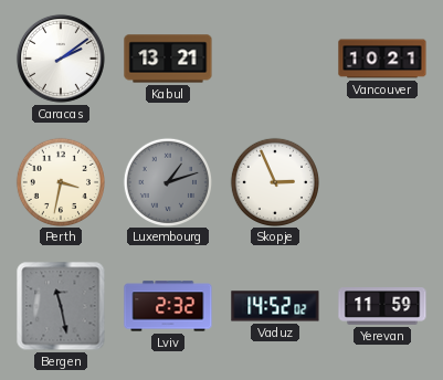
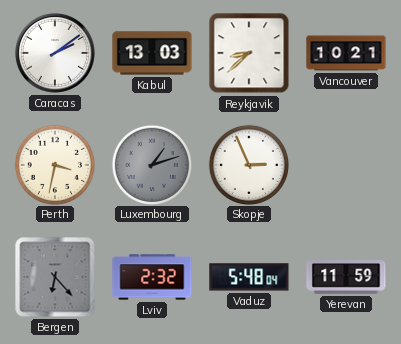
Kabul: 13:21 -> 13:03 (152, 53)
Reykjavik: none -> 8:38 (249, 53)
Bergen: 11:28 -> 6:23 (55, 277)
Vaduz: 14:52 -> 5:48 (249, 277)
